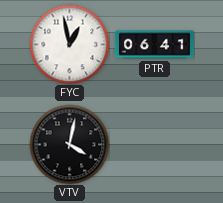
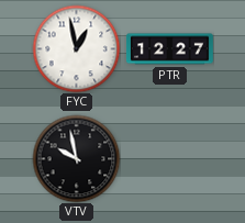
PTR: 06:41 -> 12:27 (169, 49)
VTV: 4:02 -> 9:58 (76, 158)
